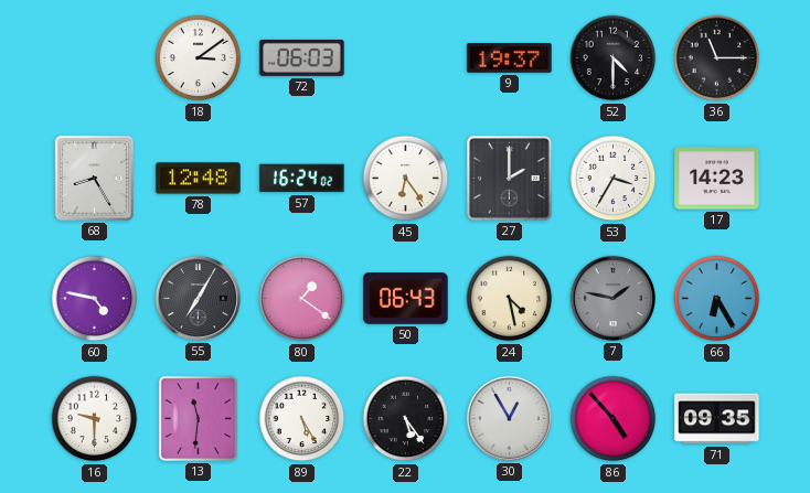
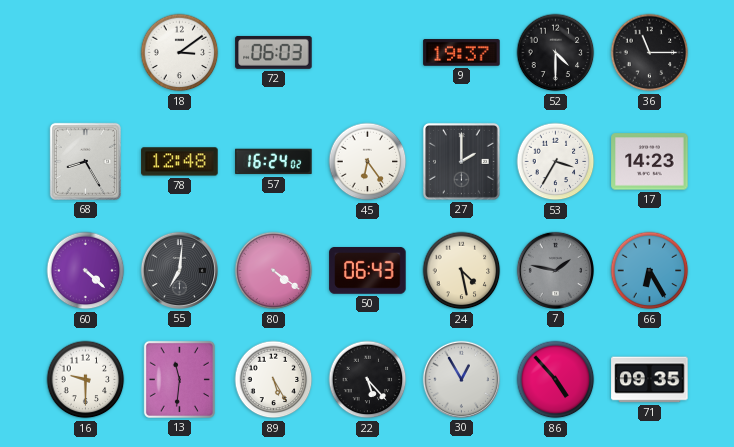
60: 4:47 -> 4:22 (86, 271)
55: 7:05 -> 7:01 (179, 270)
80: 1:21 -> 4:21 (274, 271)
22: 5:24 -> 5:23 (368, 380)
